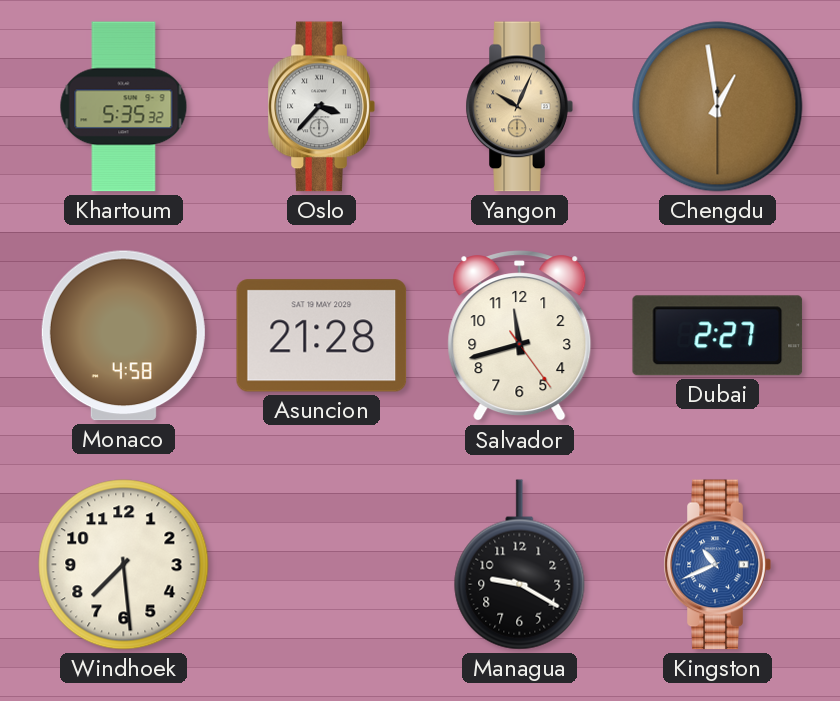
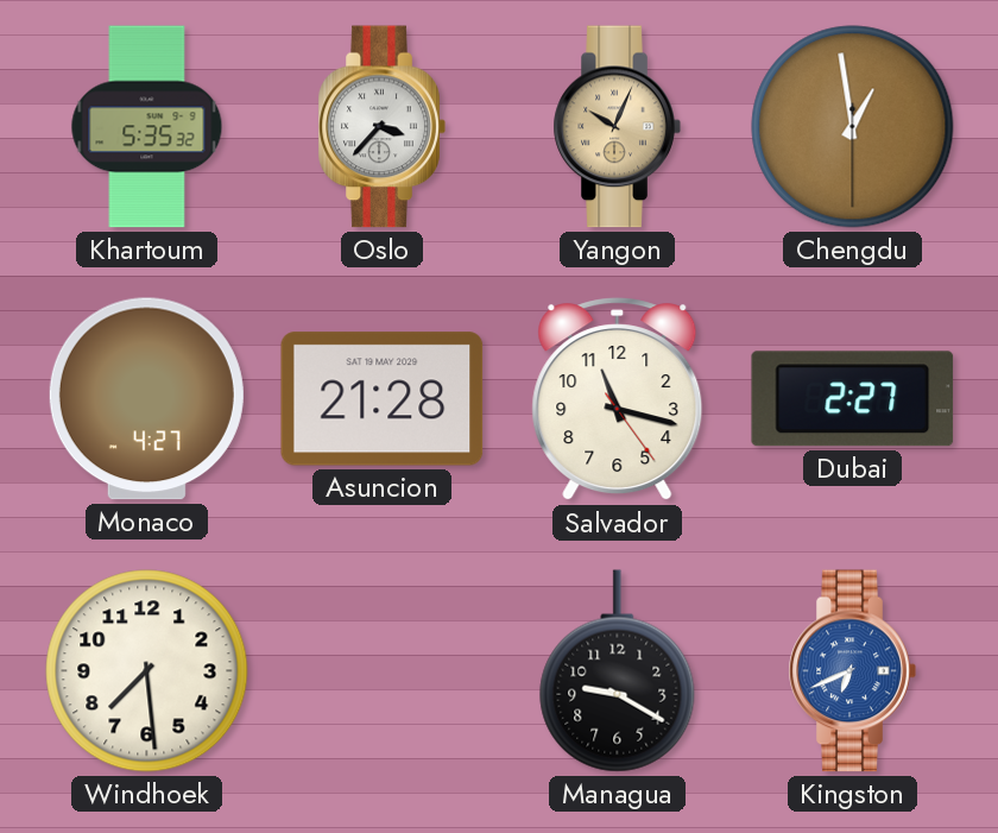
Monaco: 4:58 -> 4:27 (146, 399)
Salvador: 11:42 -> 11:17 (618, 399)
Kingston: 10:41 -> 6:41 (852, 671)
